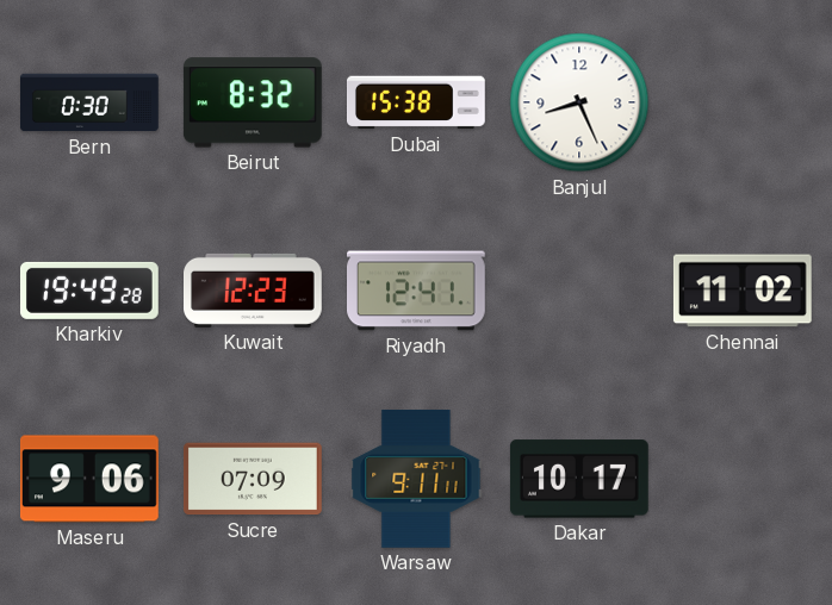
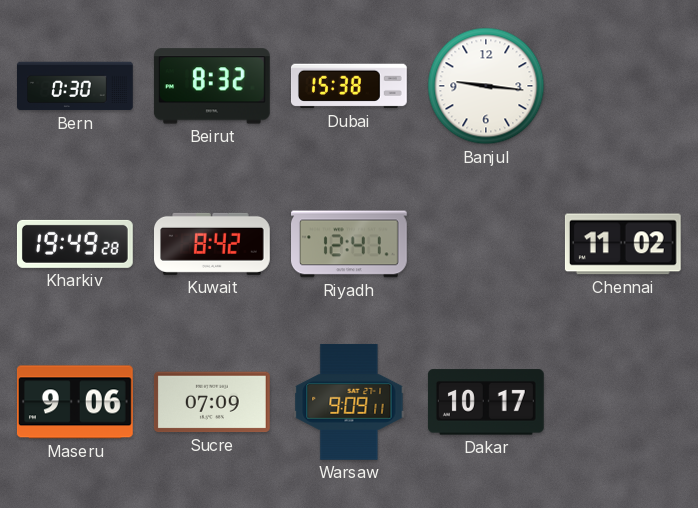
Banjul: 8:26 -> 9:16 (486, 86)
Kuwait: 12:23 -> 8:42 (213, 244)
Warsaw: 9:11 -> 9:09 (349, 402)
